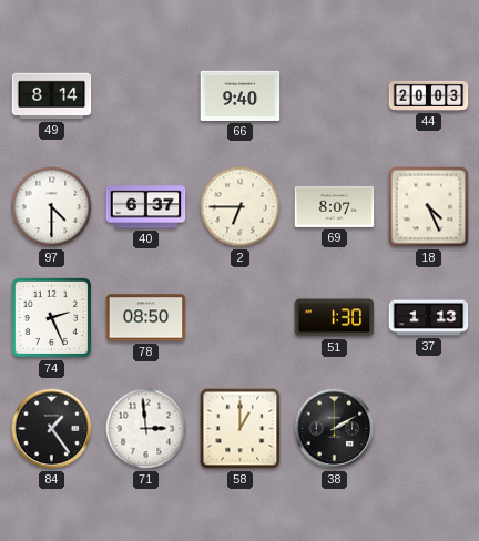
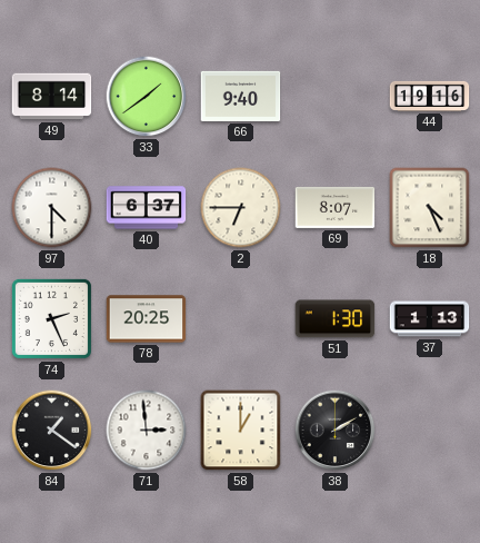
33: none -> 1:39 (147, 97)
44: 20:03 -> 19:16 (430, 96)
78: 08:50 -> 20:25 (147, 319)
84: 1:24 -> 1:21 (52, 431)
